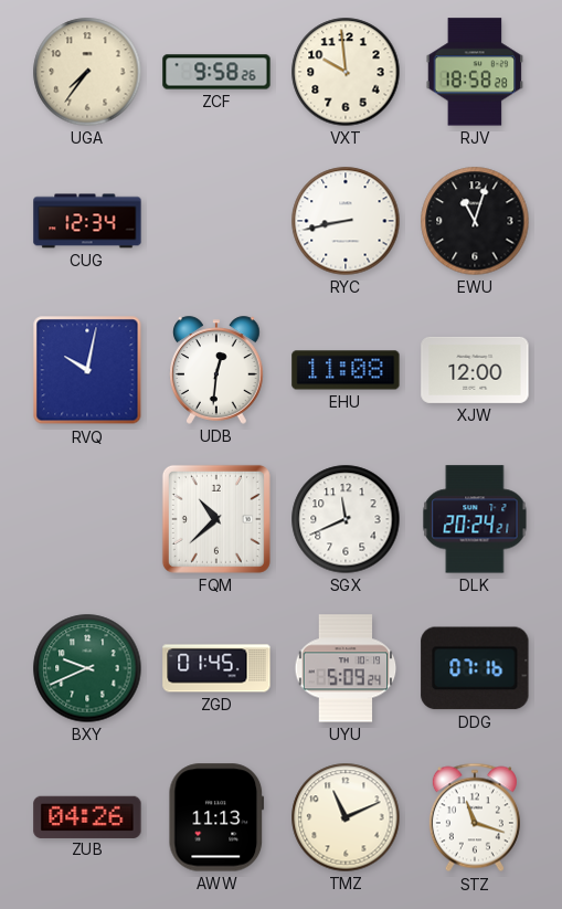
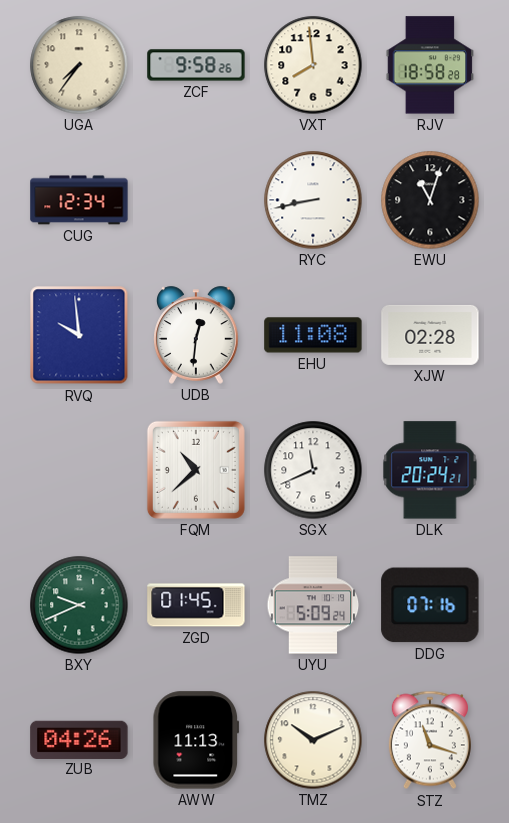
VXT: 9:59 -> 7:59 (313, 65)
RVQ: 10:02 -> 9:59 (79, 335)
XJW: 12:00 -> 02:28 (430, 335)
TMZ: 11:11 -> 10:11 (313, 740)
